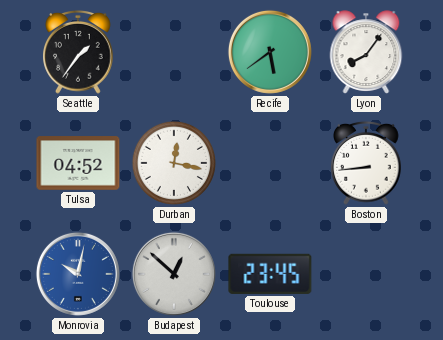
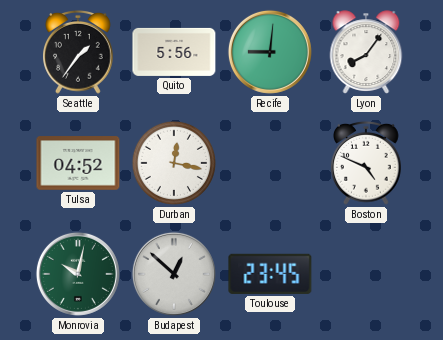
Quito: none -> 5:56 (174, 52)
Recife: 5:39 -> 9:01 (270, 52)
Boston: 8:44 -> 4:49 (367, 163)
Monrovia dial: blue -> green (78, 274)
